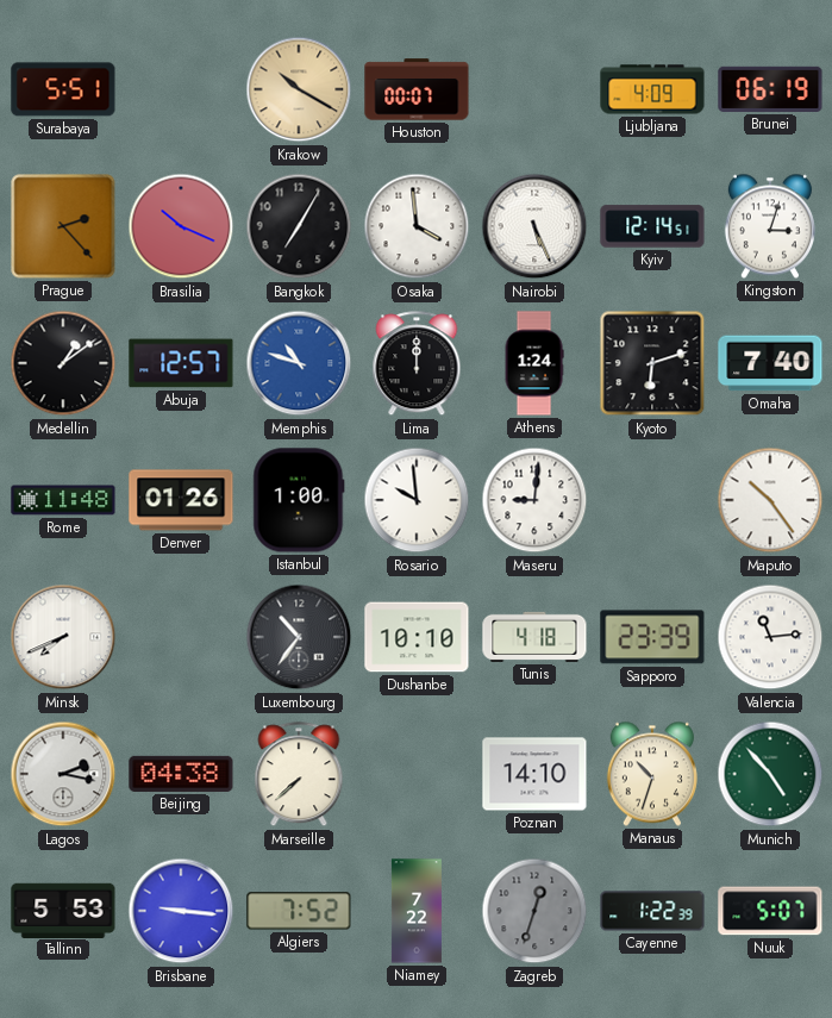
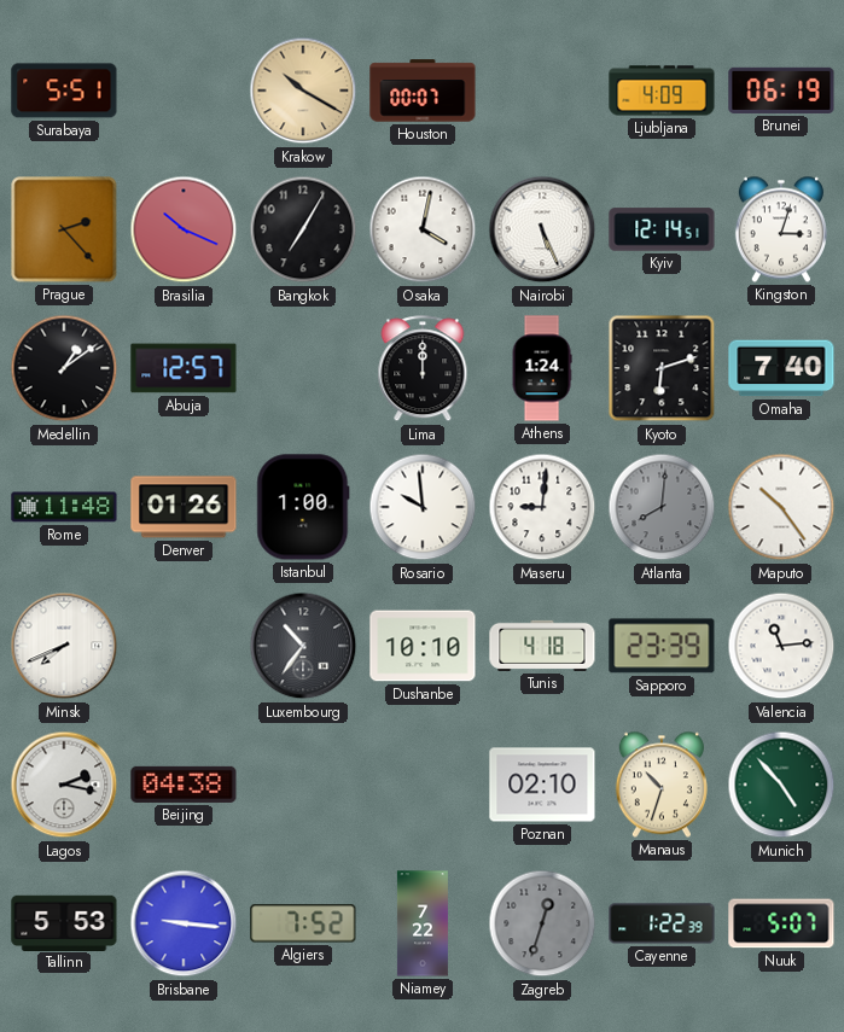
Osaka: 3:59 -> 4:02 (423, 229)
Memphis: 10:48 -> none (299, 363)
Atlanta: none -> 8:01 (662, 507)
Marseille: 7:38 -> none (299, 775)
Poznan: 14:10 -> 02:10 (542, 785)
